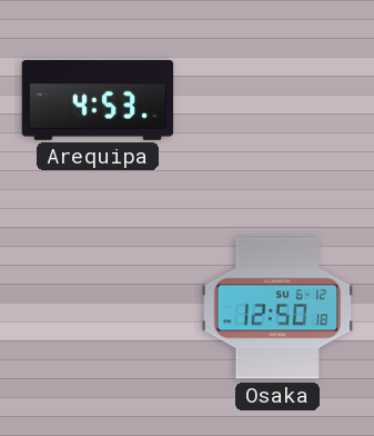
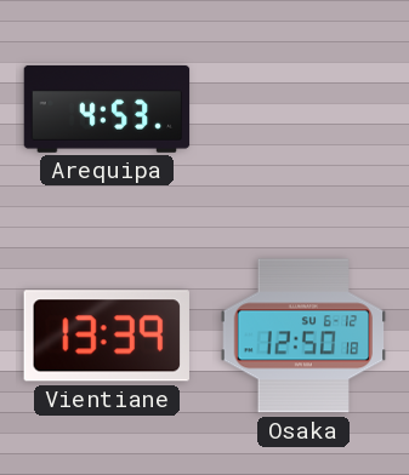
Vientiane: none -> 13:39 (107, 336)
